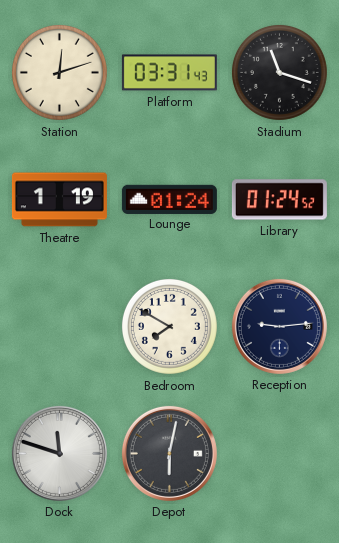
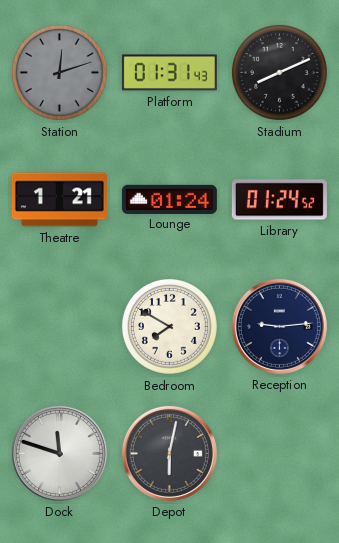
Station dial: cream -> grey (59, 72)
Platform: 03:31 -> 01:31 (169, 73)
Stadium: 11:18 -> 8:11 (279, 72)
Theatre: 1:19 -> 1:21 (59, 200)
